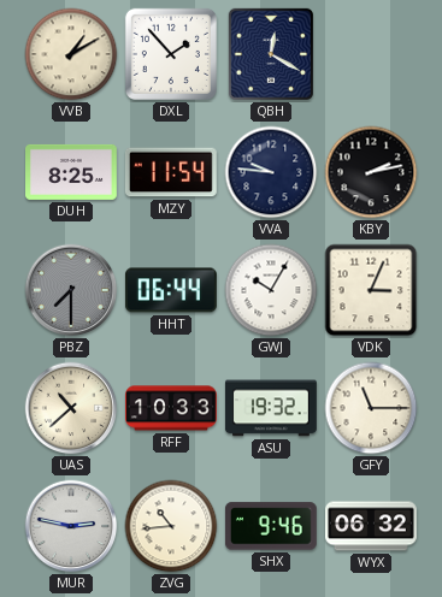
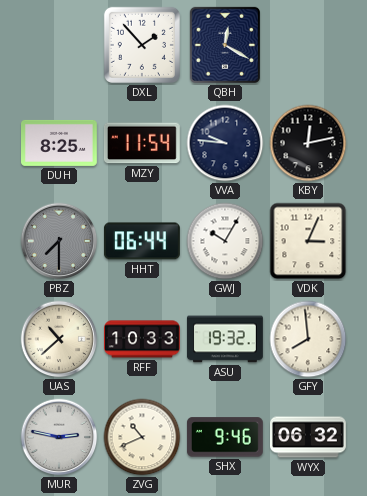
VVB: 1:10 -> none (71, 54)
KBY: 2:13 -> 12:13 (308, 143)
GFY: 11:15 -> 7:59 (308, 339)
ZVG: 10:44 -> 10:41 (142, 437)
